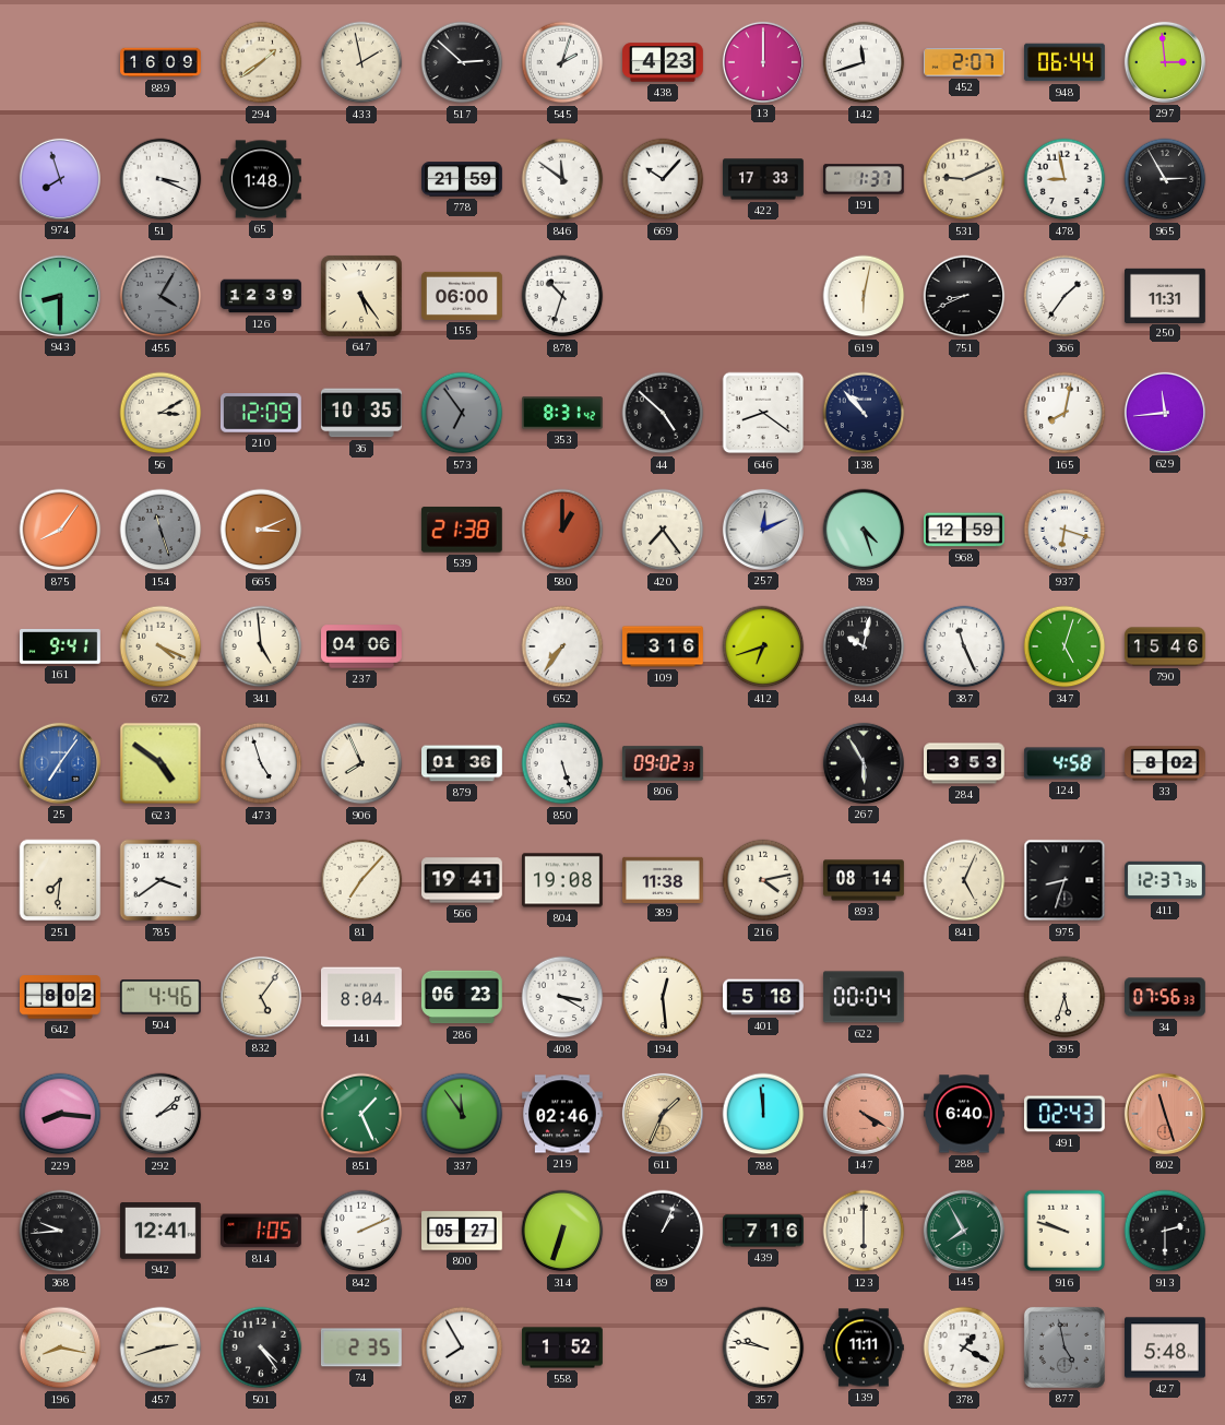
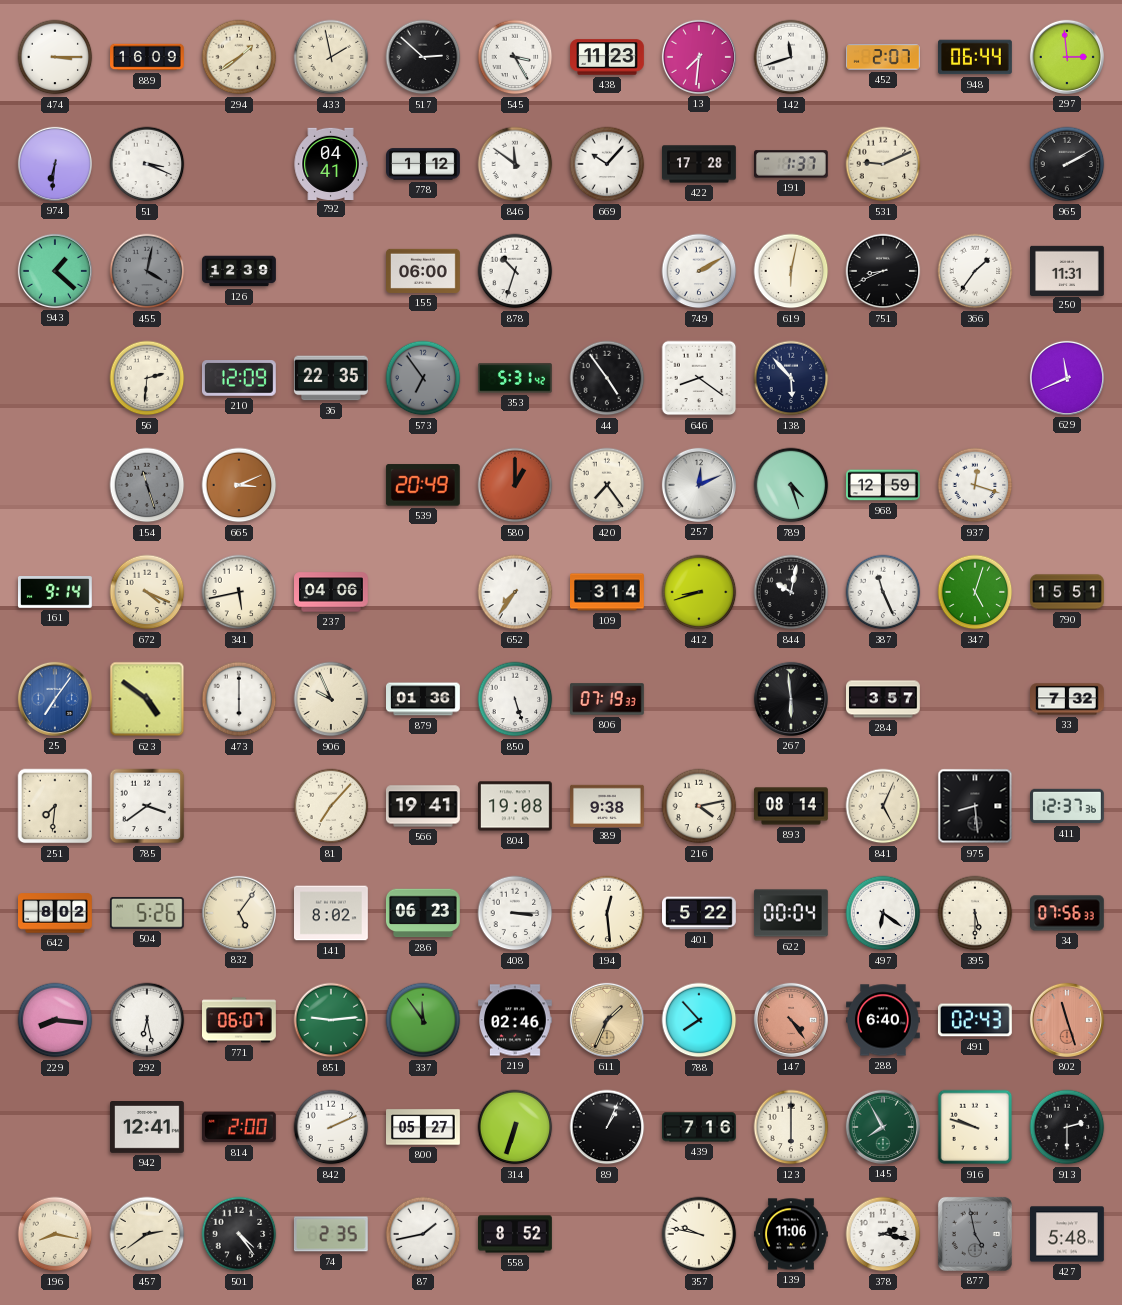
474: none -> 3:15 (55, 57)
545: 2:03 -> 3:25 (515, 57)
438: 4:23 -> 11:23 (608, 57)
13: 12:00 -> 7:31 (699, 57)
974: 7:57 -> 6:31 (55, 164)
65: 1:48 -> none (262, 179)
792: none -> 04:41 (331, 163)
778: 21:59 -> 1:12 (424, 164)
422: 17:33 -> 17:28 (700, 164)
478: 8:58 -> none (1065, 179)
965: 2:55 -> 2:10 (1067, 164)
943: 8:30 -> 1:22 (55, 271)
455: 4:05 -> 4:02 (147, 271)
647: 5:24 -> none (361, 296)
749: none -> 2:10 (699, 271)
56: 3:10 -> 2:31 (147, 378)
36: 10:35 -> 22:35 (331, 378)
353: 8:31 -> 5:31 (516, 378)
44: 4:52 -> 4:54 (607, 378)
138: 10:53 -> 5:53 (791, 378)
165: 8:02 -> none (1065, 413)
629: 11:44 -> 11:41 (1067, 378)
875: 8:06 -> none (60, 530)
539: 21:38 -> 20:49 (423, 485)
937: 6:18 -> 12:18 (975, 485)
161: 9:41 -> 9:14 (56, 593)
341: 4:59 -> 5:43 (239, 592)
109: 3:16 -> 3:14 (607, 592)
412: 6:42 -> 8:42 (699, 592)
790: 15:46 -> 15:51 (1068, 592)
473: 4:57 -> 6:00 (239, 699)
906: 7:56 -> 9:56 (331, 699)
806: 09:02 -> 07:19 (608, 699)
267: 5:55 -> 5:59 (791, 699)
284: 3:53 -> 3:57 (884, 699)
124: 4:58 -> none (1065, 763)
33: 8:02 -> 7:32 (1068, 699)
389: 11:38 -> 9:38 (608, 805)
975: 8:33 -> 8:29 (975, 806)
504: 4:46 -> 5:26 (147, 914)
141: 8:04 -> 8:02 (332, 913)
408: 3:20 -> 3:15 (515, 913)
401: 5:18 -> 5:22 (700, 913)
497: none -> 6:21 (883, 913)
395: 5:33 -> 5:30 (975, 913)
292: 2:08 -> 6:28 (147, 1020)
771: none -> 06:07 (240, 1020)
851: 1:26 -> 9:14 (331, 1020)
788: 11:59 -> 7:53 (699, 1020)
147: 4:20 -> 4:24 (791, 1020)
368: 9:44 -> none (60, 1231)
814: 1:05 -> 2:00 (239, 1127)
457: 2:42 -> 2:39 (147, 1234)
87: 7:55 -> 1:43 (423, 1234)
558: 1:52 -> 8:52 (516, 1234)
139: 11:11 -> 11:06 (792, 1234)
378: 1:20 -> 2:17 (883, 1234)
